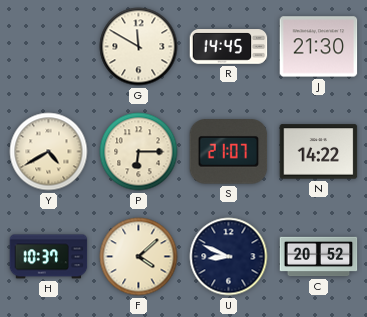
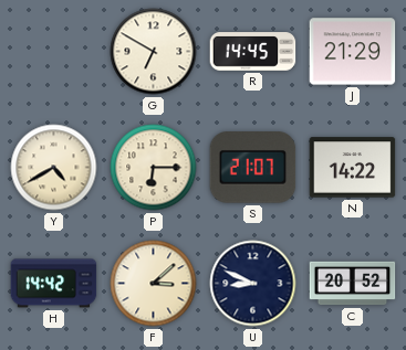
G: 11:50 -> 6:50 (154, 52)
J: 21:30 -> 21:29 (353, 52)
H: 10:37 -> 14:42 (54, 284)
F: 4:08 -> 3:08 (154, 284)
